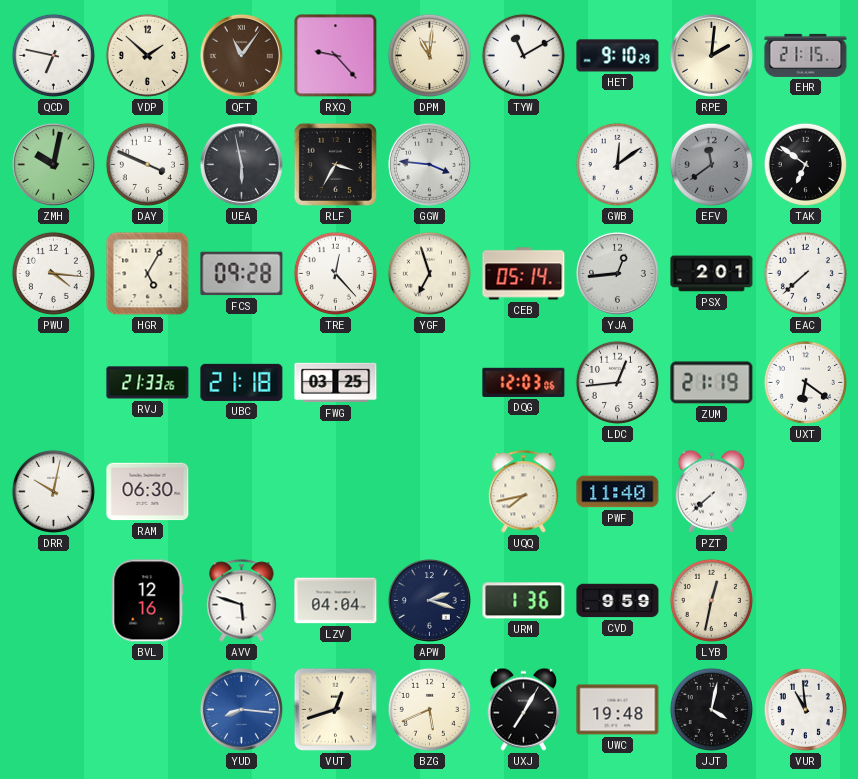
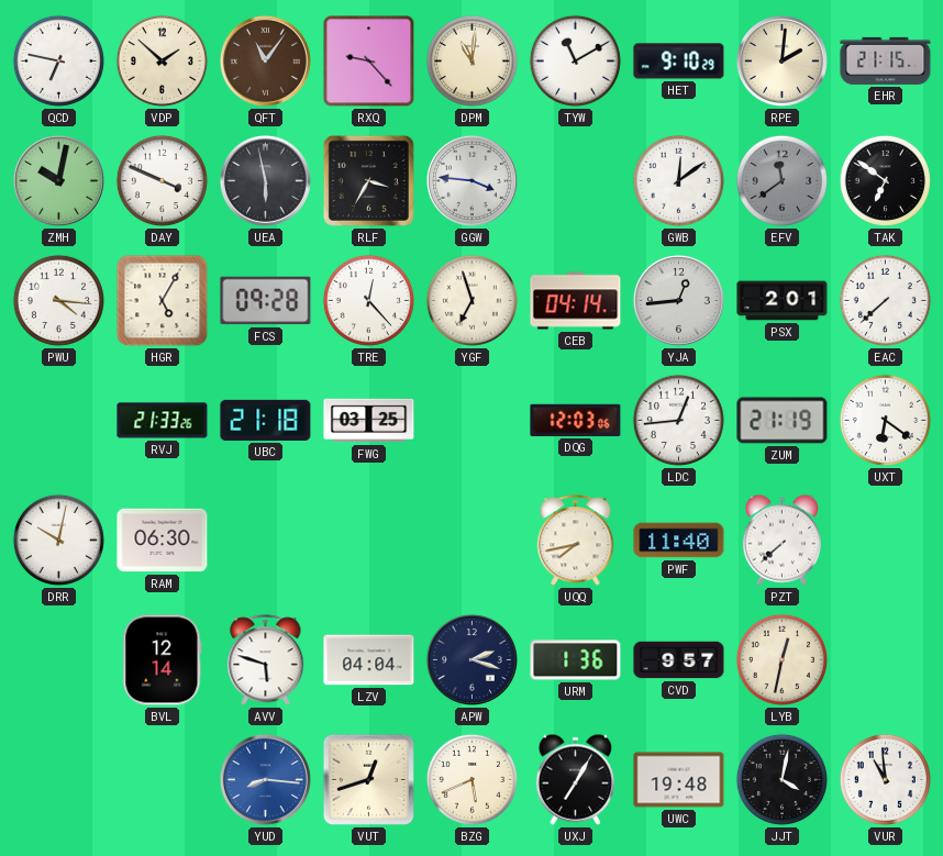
CEB: 05:14 -> 04:14 (576, 301)
BVL: 12:16 -> 12:14 (163, 660)
CVD: 9:59 -> 9:57 (679, 660)
